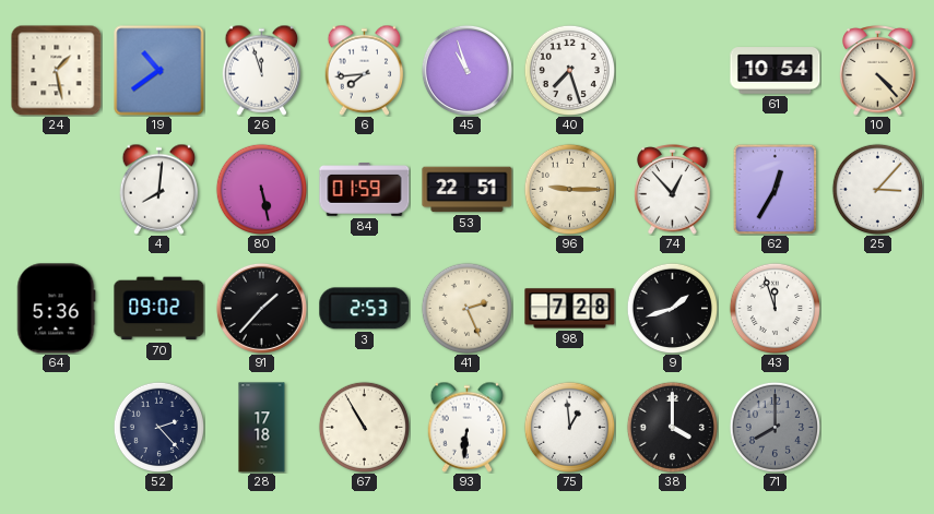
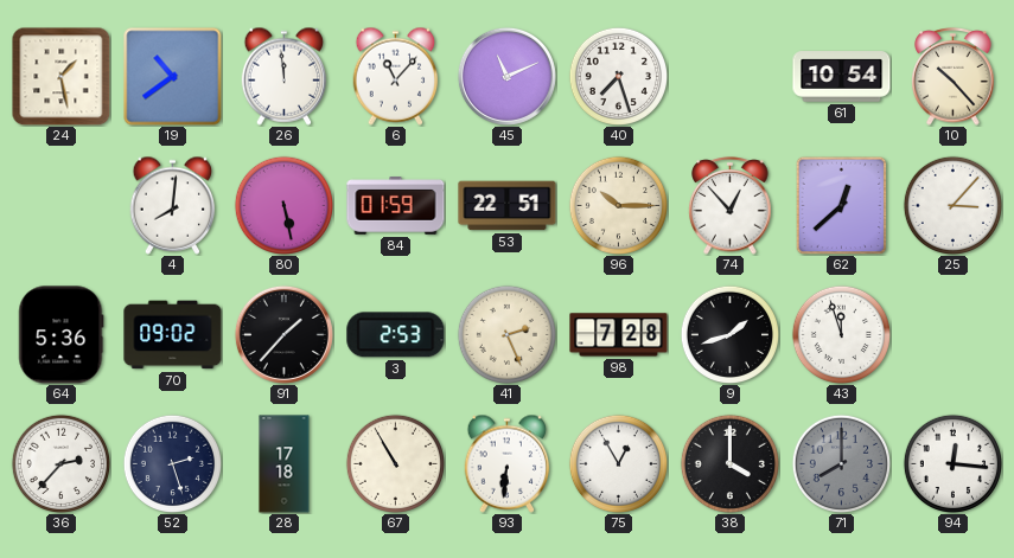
26: 11:57 -> 11:59 (285, 76)
6: 7:44 -> 11:07 (396, 76)
45: 10:57 -> 11:11 (506, 76)
10: 4:23 -> 10:23 (954, 77)
96: 9:15 -> 10:15 (618, 205)
62: 12:35 -> 12:38 (842, 205)
36: none -> 2:37 (60, 463)
52: 2:23 -> 2:27 (172, 463)
75: 12:59 -> 12:55 (618, 463)
94: none -> 12:16 (952, 463)
